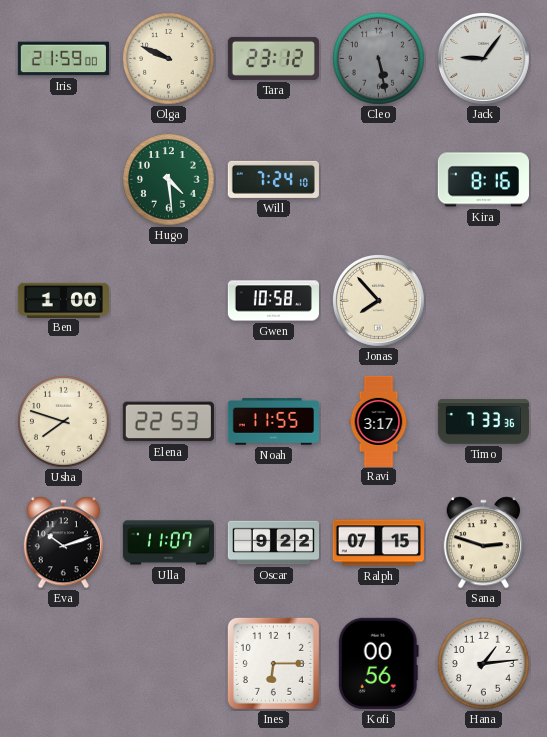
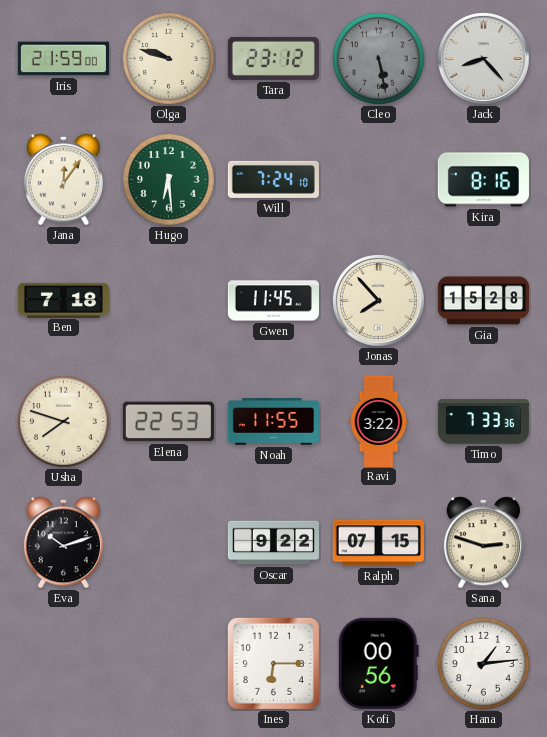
Olga: 9:49 -> 9:48 (169, 59)
Jack: 9:06 -> 8:23 (483, 58)
Jana: none -> 12:06 (63, 180)
Hugo: 4:29 -> 6:29 (169, 180)
Ben: 1:00 -> 7:18 (63, 300)
Gwen: 10:58 -> 11:45 (273, 301)
Gia: none -> 15:28 (483, 301)
Ravi: 3:17 -> 3:22 (379, 421)
Ulla: 11:07 -> none (168, 543)
